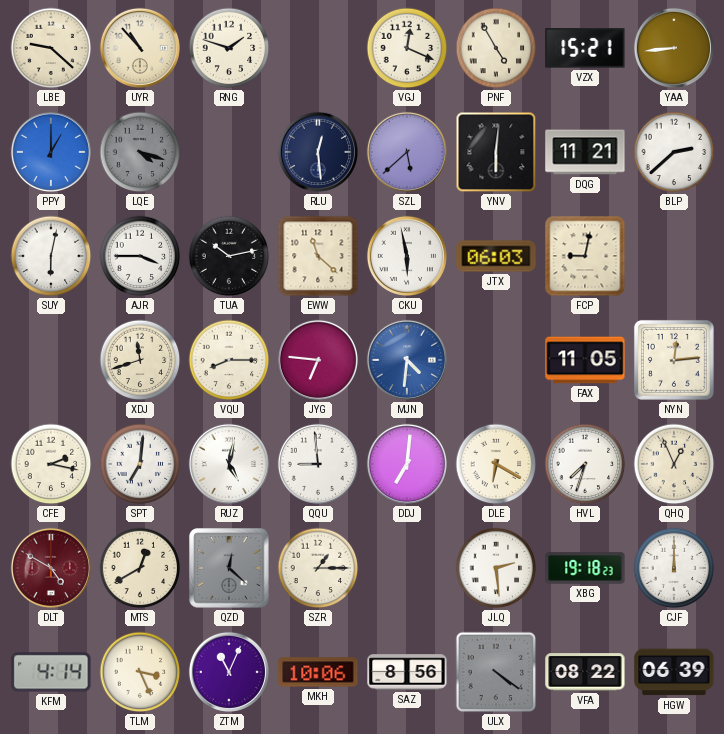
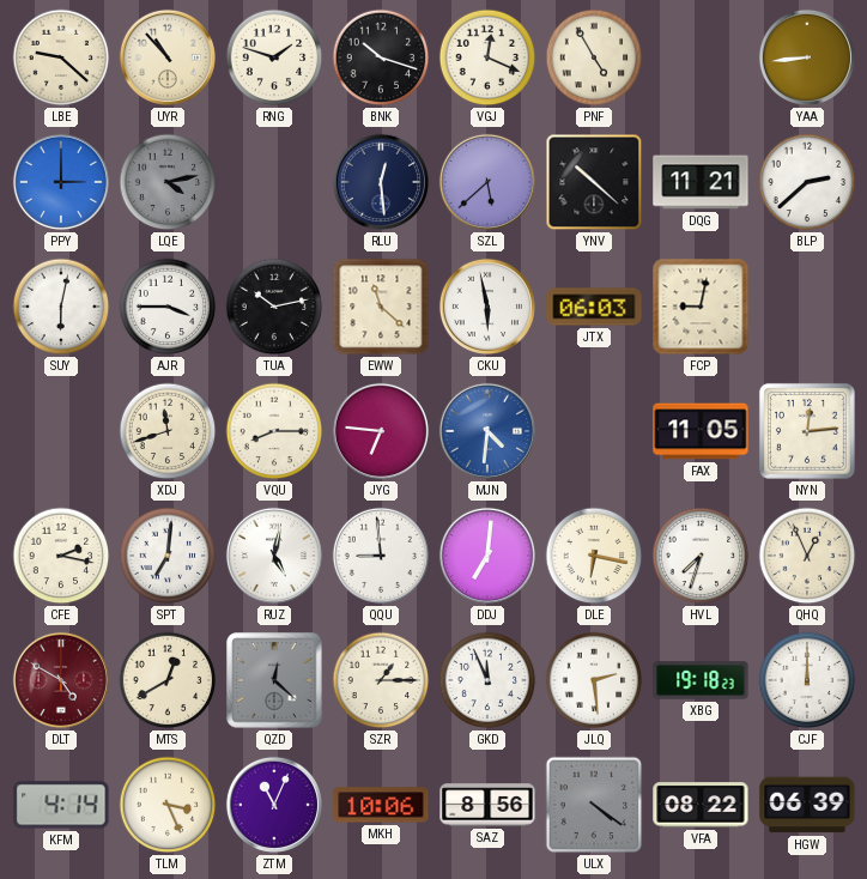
BNK: none -> 10:18 (381, 57)
VZX: 15:21 -> none (585, 48)
PPY: 1:00 -> 3:00 (61, 182)
LQE: 4:18 -> 4:13 (168, 182)
YNV: 6:01 -> 10:22 (594, 182)
DLE: 6:20 -> 6:17 (594, 556)
GKD: none -> 11:56 (487, 680)
